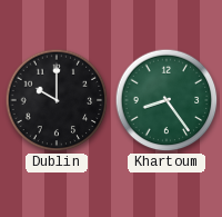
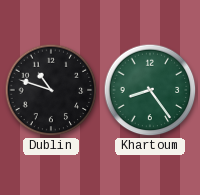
Dublin: 10:00 -> 10:48 (51, 90)
